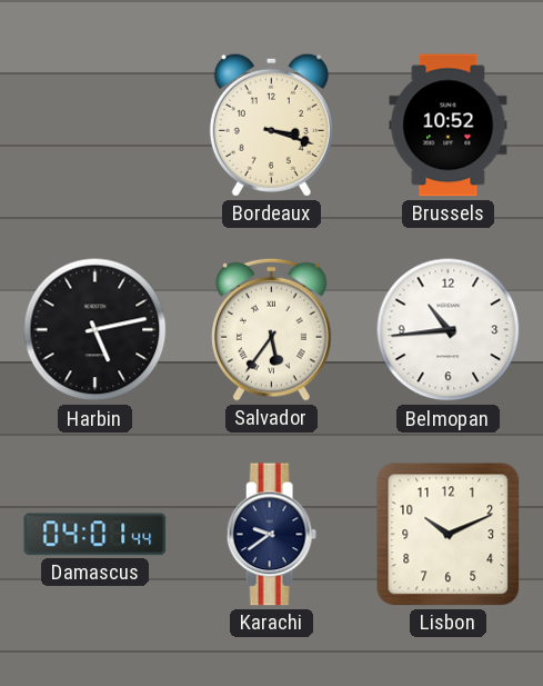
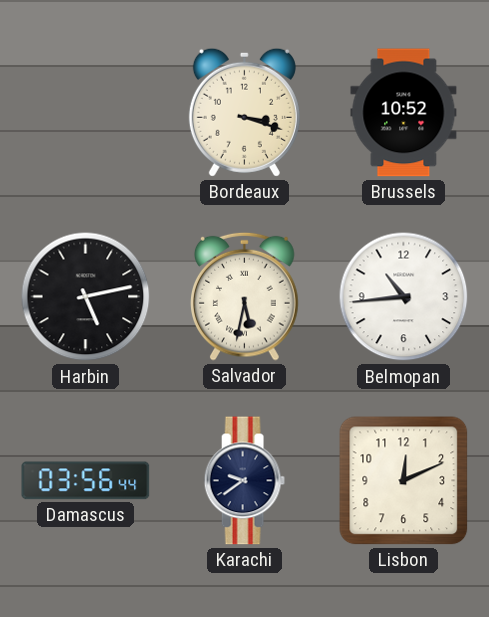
Salvador: 5:36 -> 5:32 (245, 296)
Damascus: 04:01 -> 03:56 (86, 481)
Lisbon: 10:11 -> 12:11 (404, 481)
